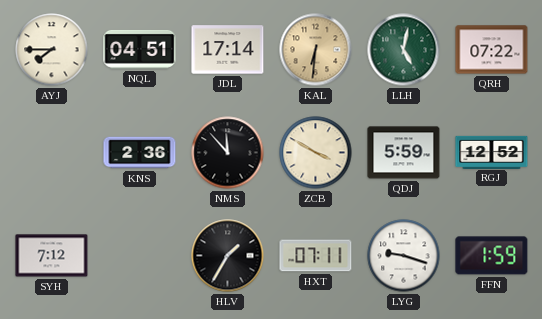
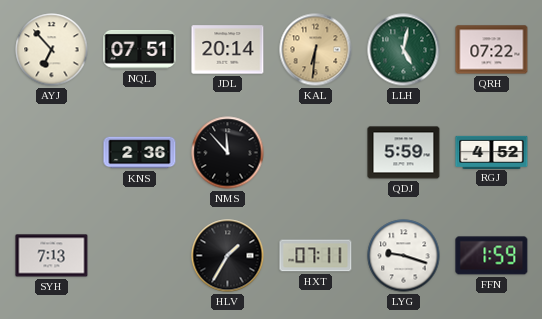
AYJ: 7:45 -> 6:53 (52, 50)
NQL: 04:51 -> 07:51 (140, 49)
JDL: 17:14 -> 20:14 (228, 50)
ZCB: 3:50 -> none (316, 153)
RGJ: 12:52 -> 4:52 (492, 152)
SYH: 7:12 -> 7:13 (52, 256)
